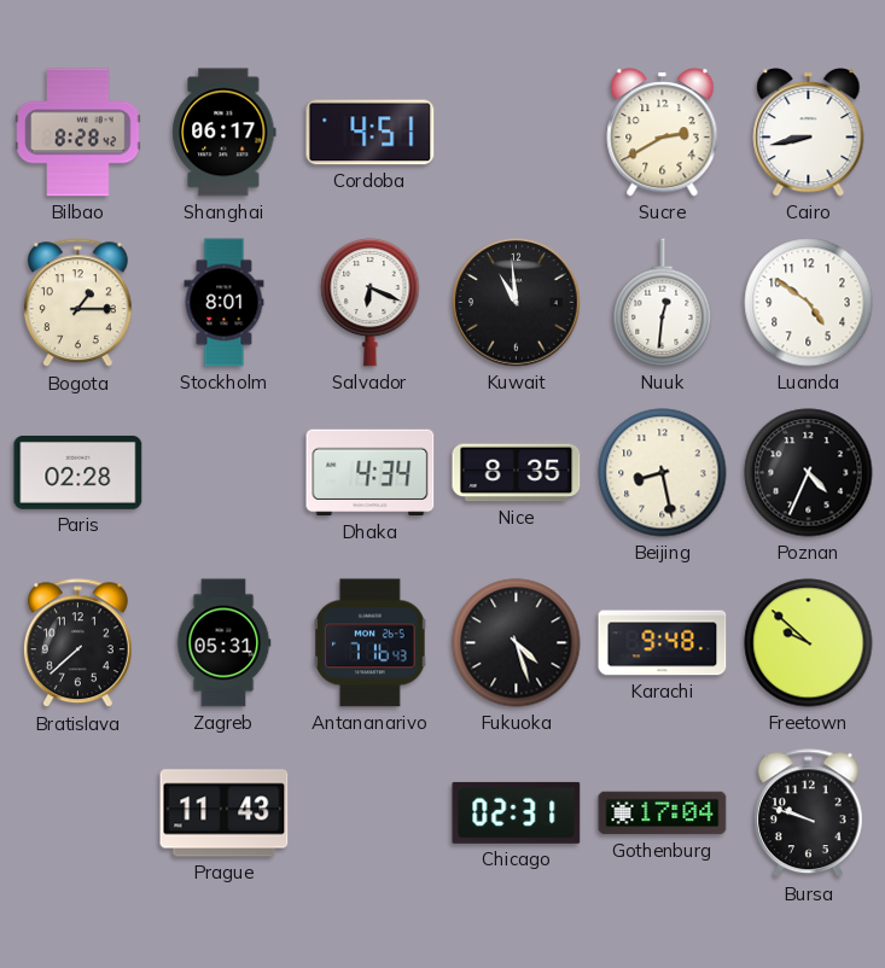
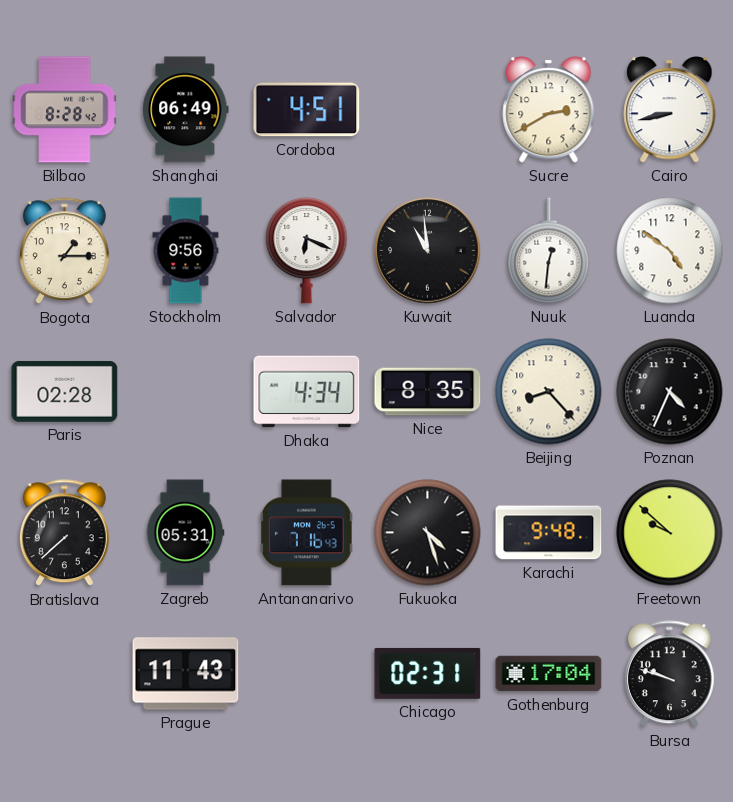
Shanghai: 06:17 -> 06:49 (186, 110)
Stockholm: 8:01 -> 9:56 (186, 251)
Beijing: 8:28 -> 8:23 (549, 392)
